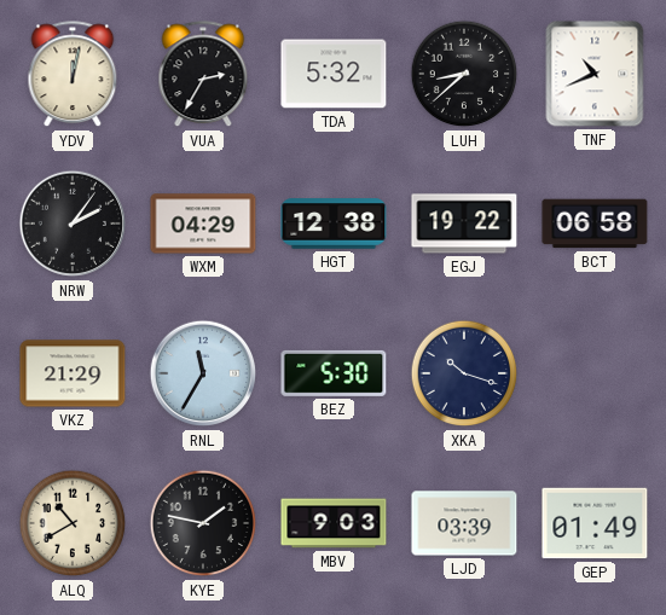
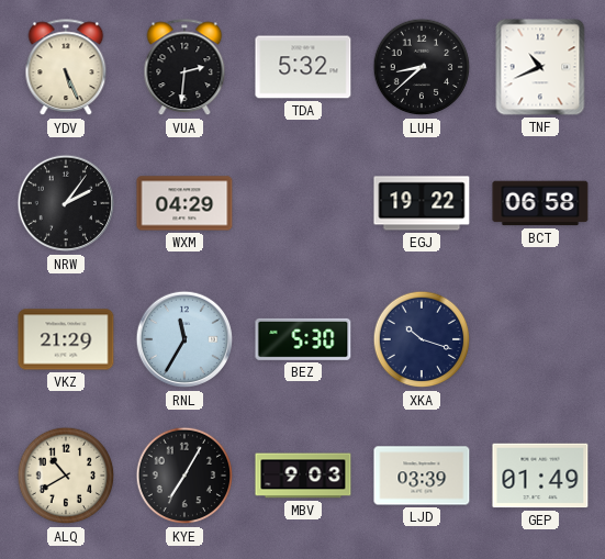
YDV: 12:02 -> 5:26 (66, 68)
VUA: 2:35 -> 2:31 (184, 68)
HGT: 12:38 -> none (334, 224)
KYE: 1:47 -> 7:05 (184, 476)
